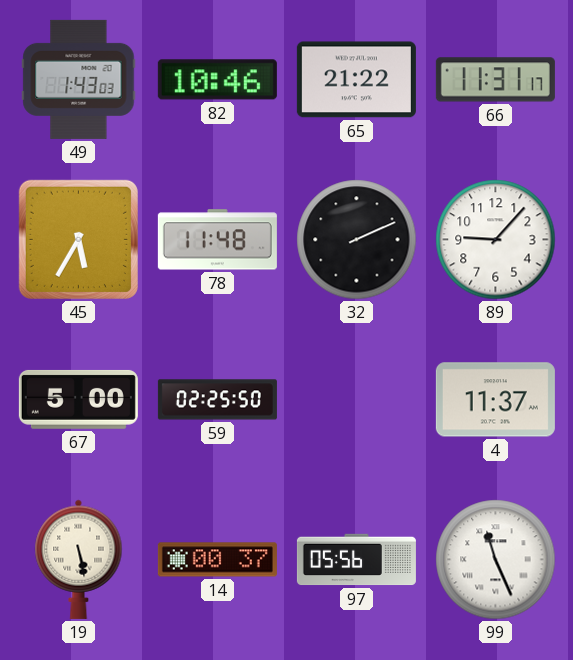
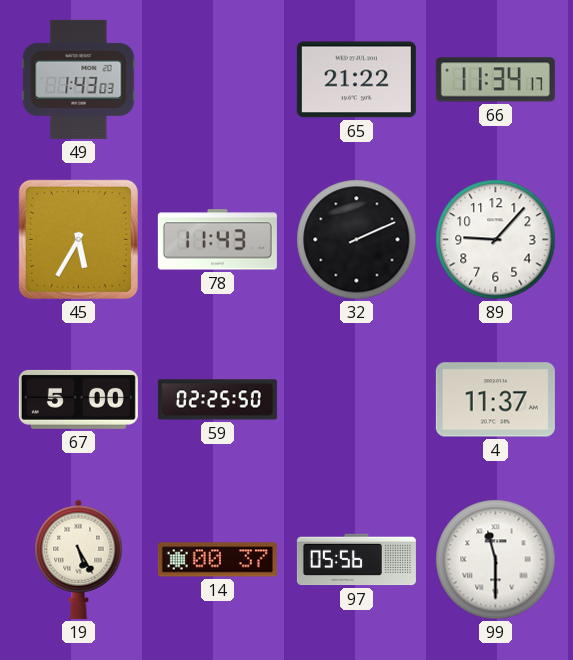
82: 10:46 -> none (217, 80)
66: 11:31 -> 11:34 (495, 80)
78: 11:48 -> 11:43 (217, 240)
19: 5:28 -> 5:25 (79, 559)
99: 11:26 -> 11:30 (496, 560)
